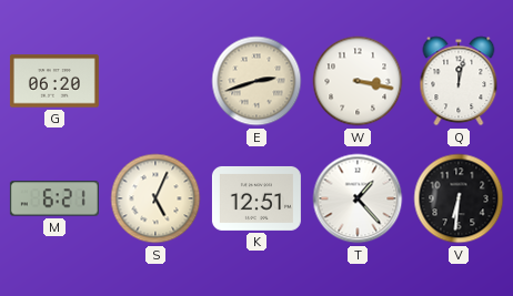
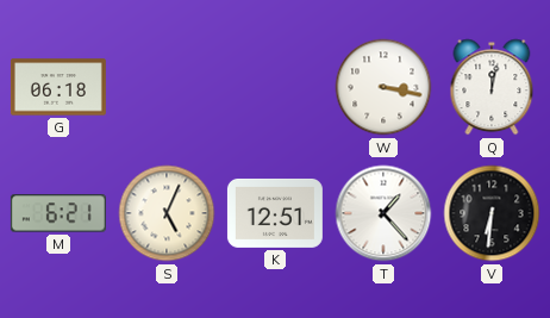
G: 06:20 -> 06:18 (58, 87)
E: 2:42 -> none (256, 81)
